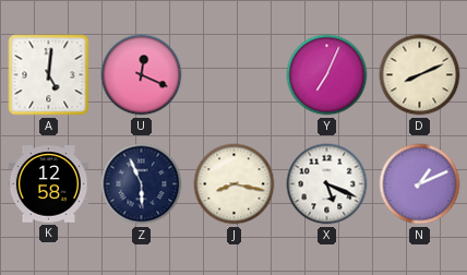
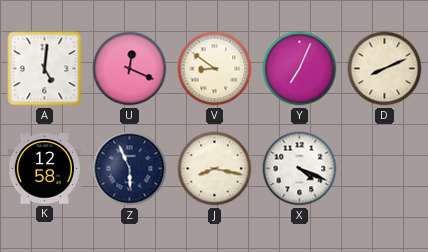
V: none -> 8:51 (215, 69)
X: 5:19 -> 4:19 (300, 169)
N: 1:11 -> none (420, 184)
